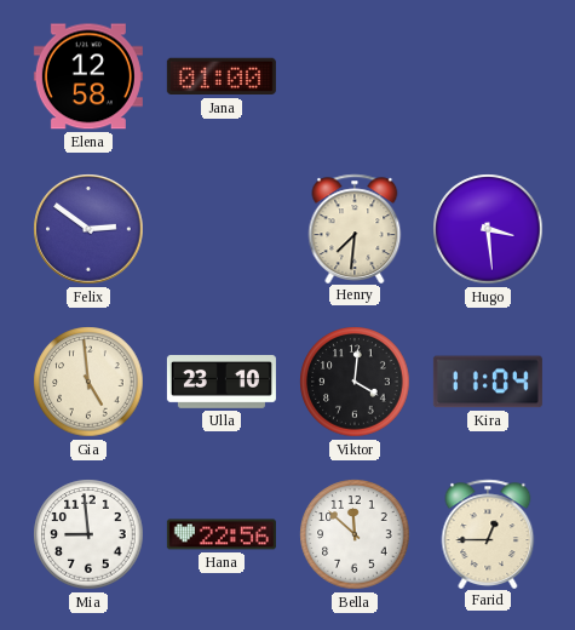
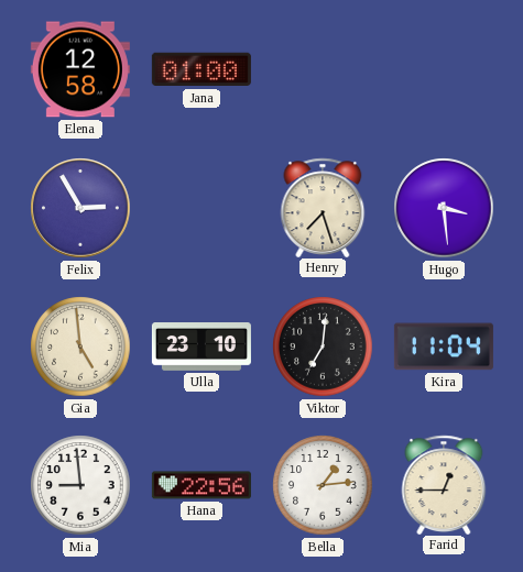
Felix: 2:51 -> 2:55 (80, 208)
Henry: 7:31 -> 7:27 (323, 207)
Viktor: 4:01 -> 7:01 (323, 346)
Bella: 11:52 -> 1:14 (323, 485)
